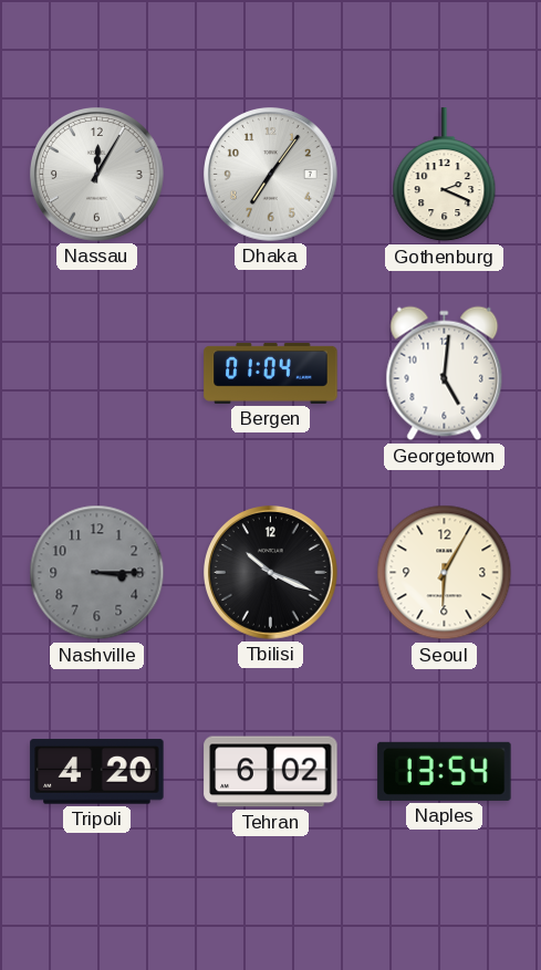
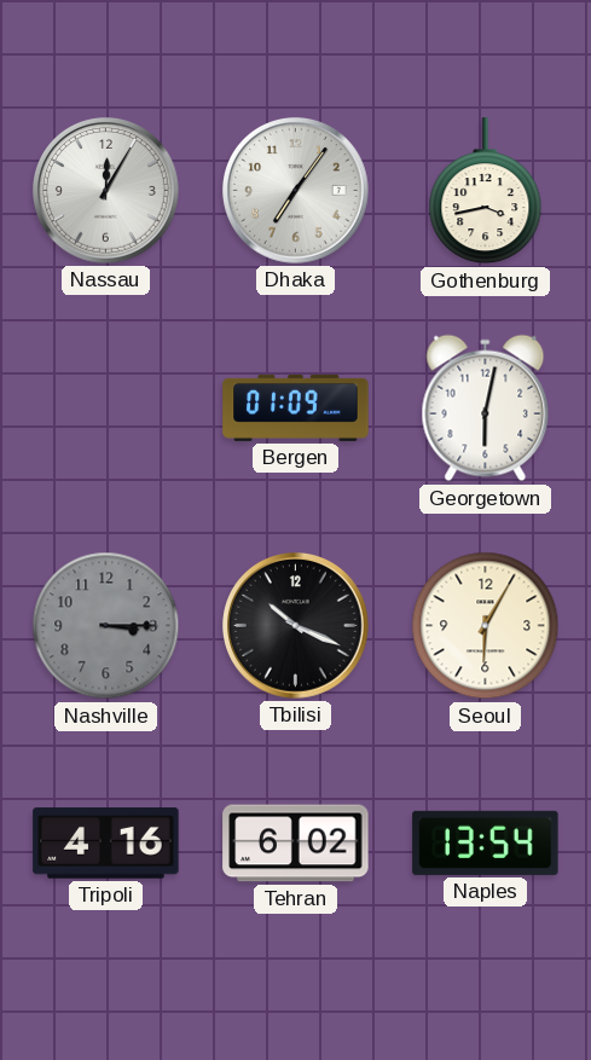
Gothenburg: 2:19 -> 3:43 (486, 191)
Bergen: 01:04 -> 01:09 (296, 407)
Georgetown: 5:01 -> 6:02 (486, 409)
Tripoli: 4:20 -> 4:16 (106, 844)
